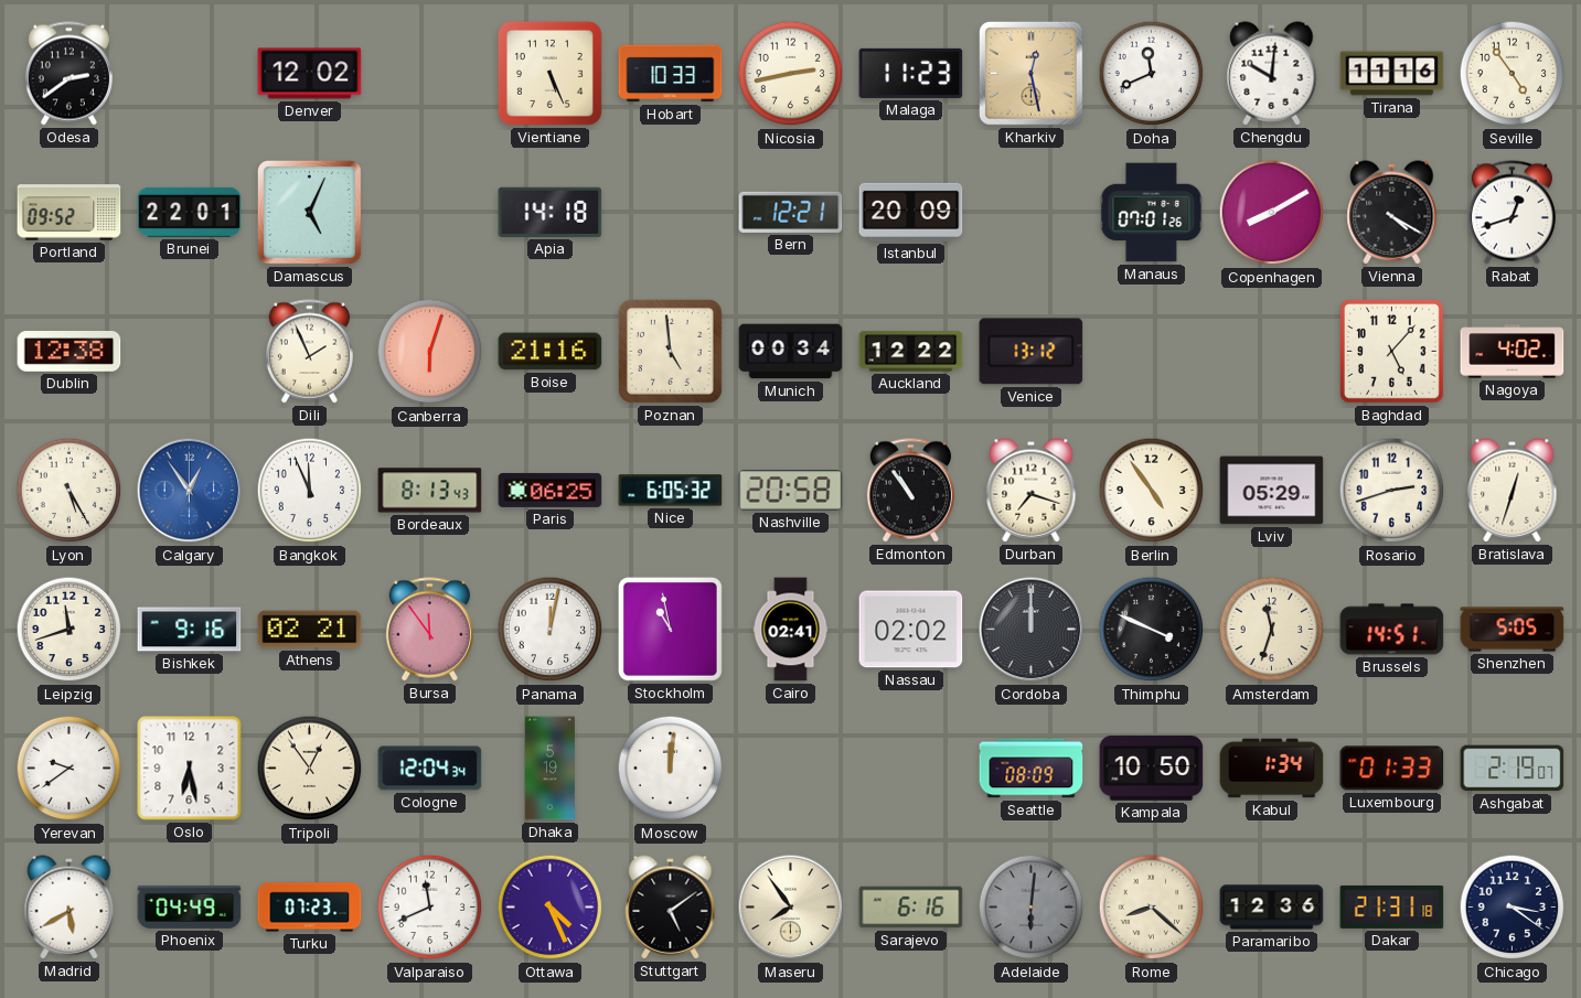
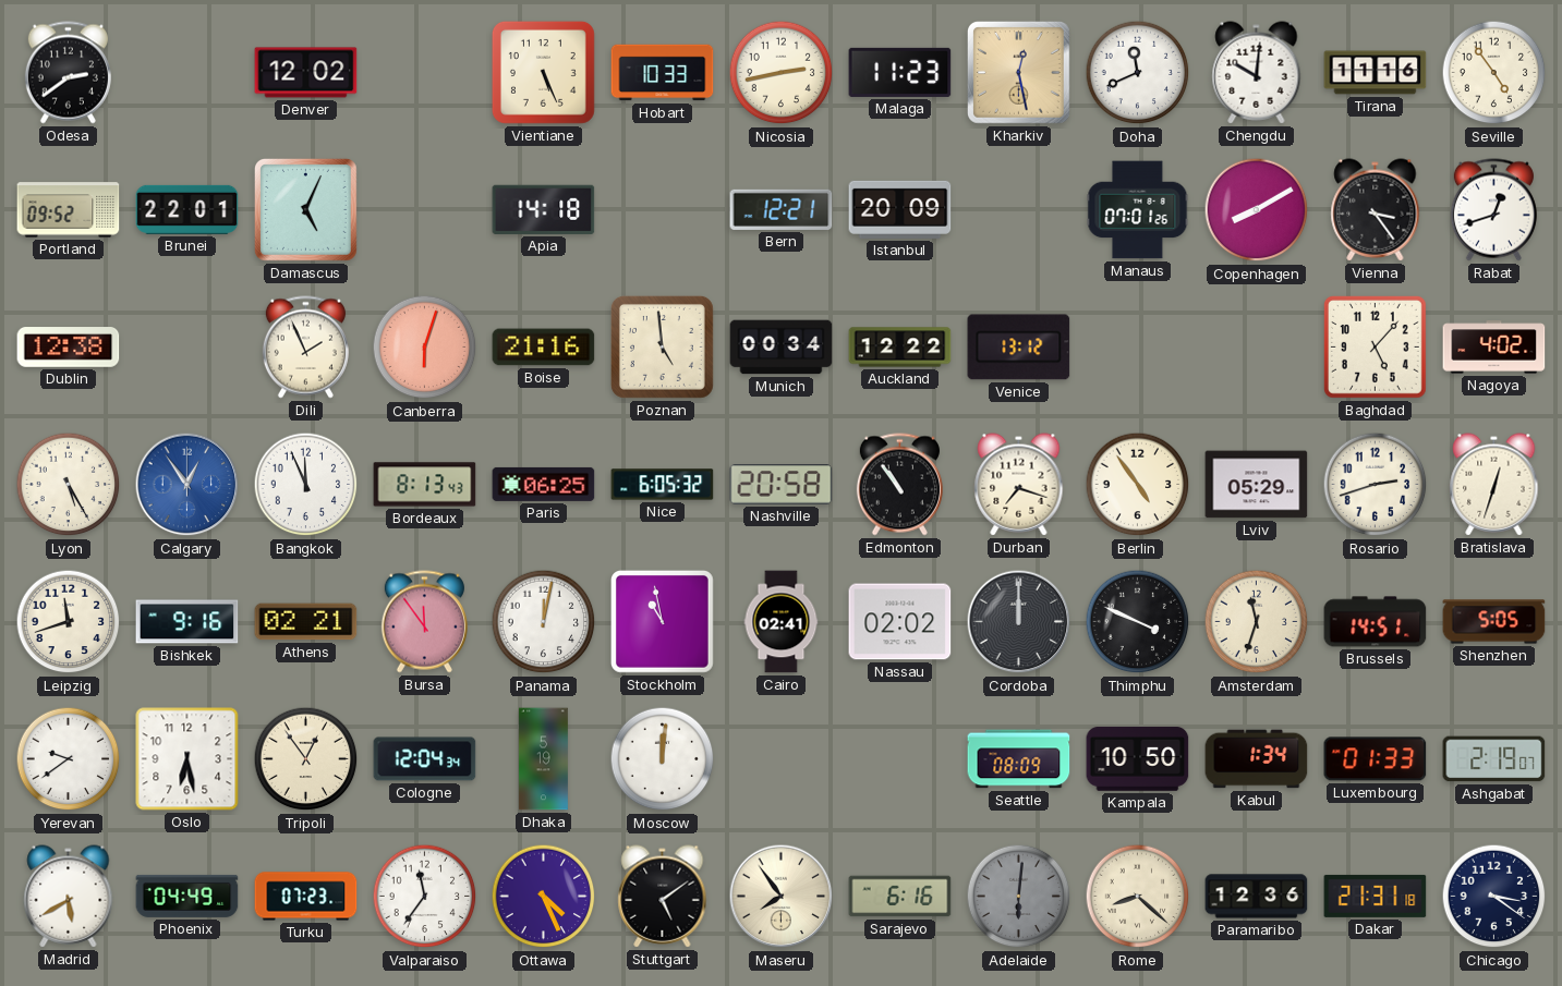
Vienna: 4:20 -> 3:24 (1376, 210)
Valparaiso: 11:41 -> 11:36 (425, 897)
